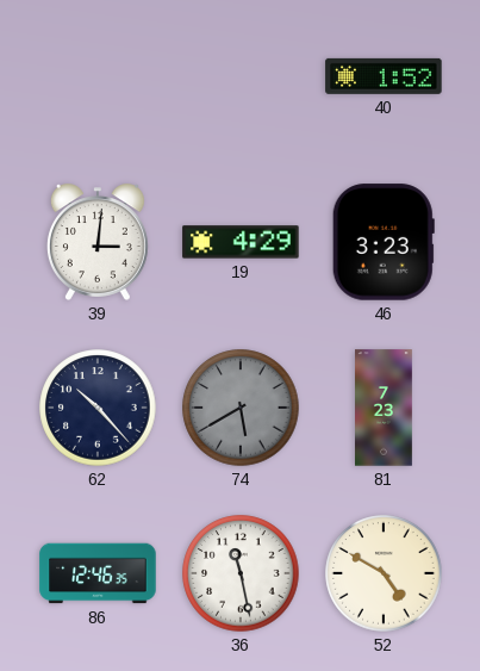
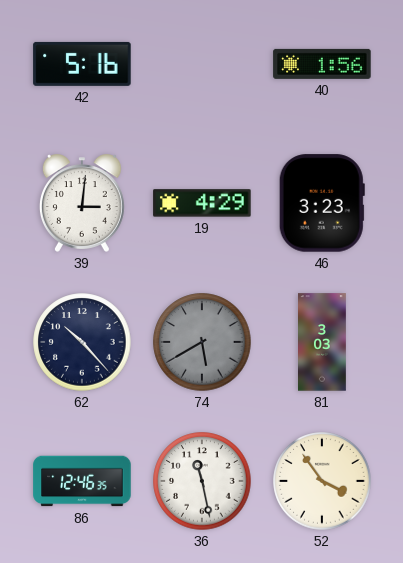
42: none -> 5:16 (82, 64)
40: 1:52 -> 1:56 (322, 64)
81: 7:23 -> 3:03 (323, 342)
52: 4:50 -> 3:54 (322, 481)
